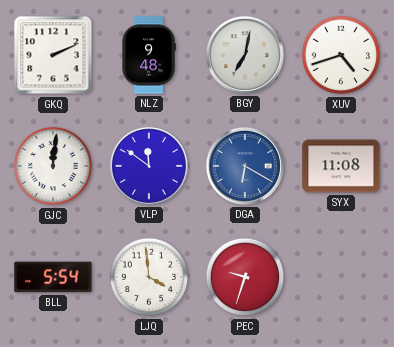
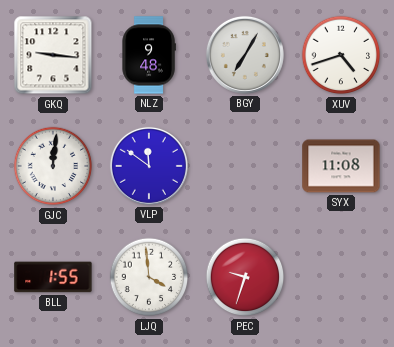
GKQ: 2:11 -> 9:16 (53, 55)
BGY: 7:02 -> 7:05 (245, 55)
DGA: 6:20 -> none (245, 166)
BLL: 5:54 -> 1:55 (53, 277)
